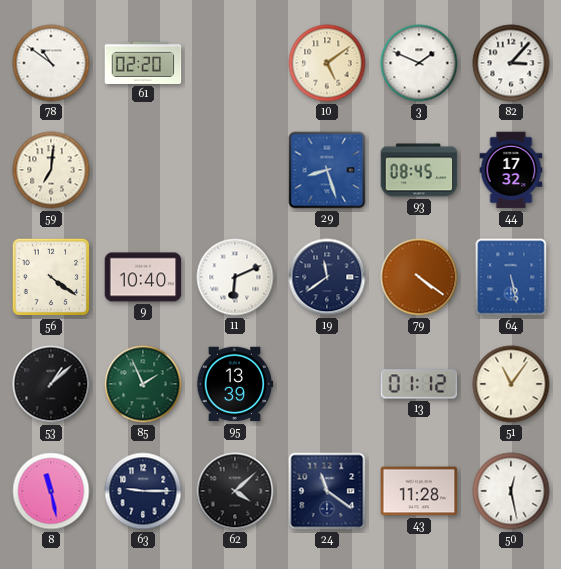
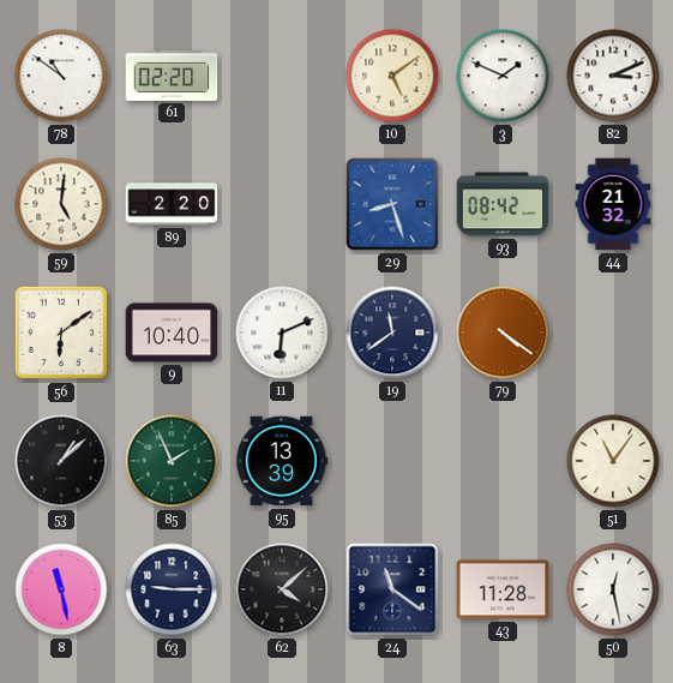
82: 3:07 -> 3:11 (613, 76)
59: 7:01 -> 5:01 (61, 204)
89: none -> 2:20 (172, 204)
93: 08:45 -> 08:42 (503, 204)
44: 17:32 -> 21:32 (613, 204)
56: 4:21 -> 6:09 (61, 332)
64: 5:28 -> none (511, 277)
13: 01:12 -> none (419, 384)
